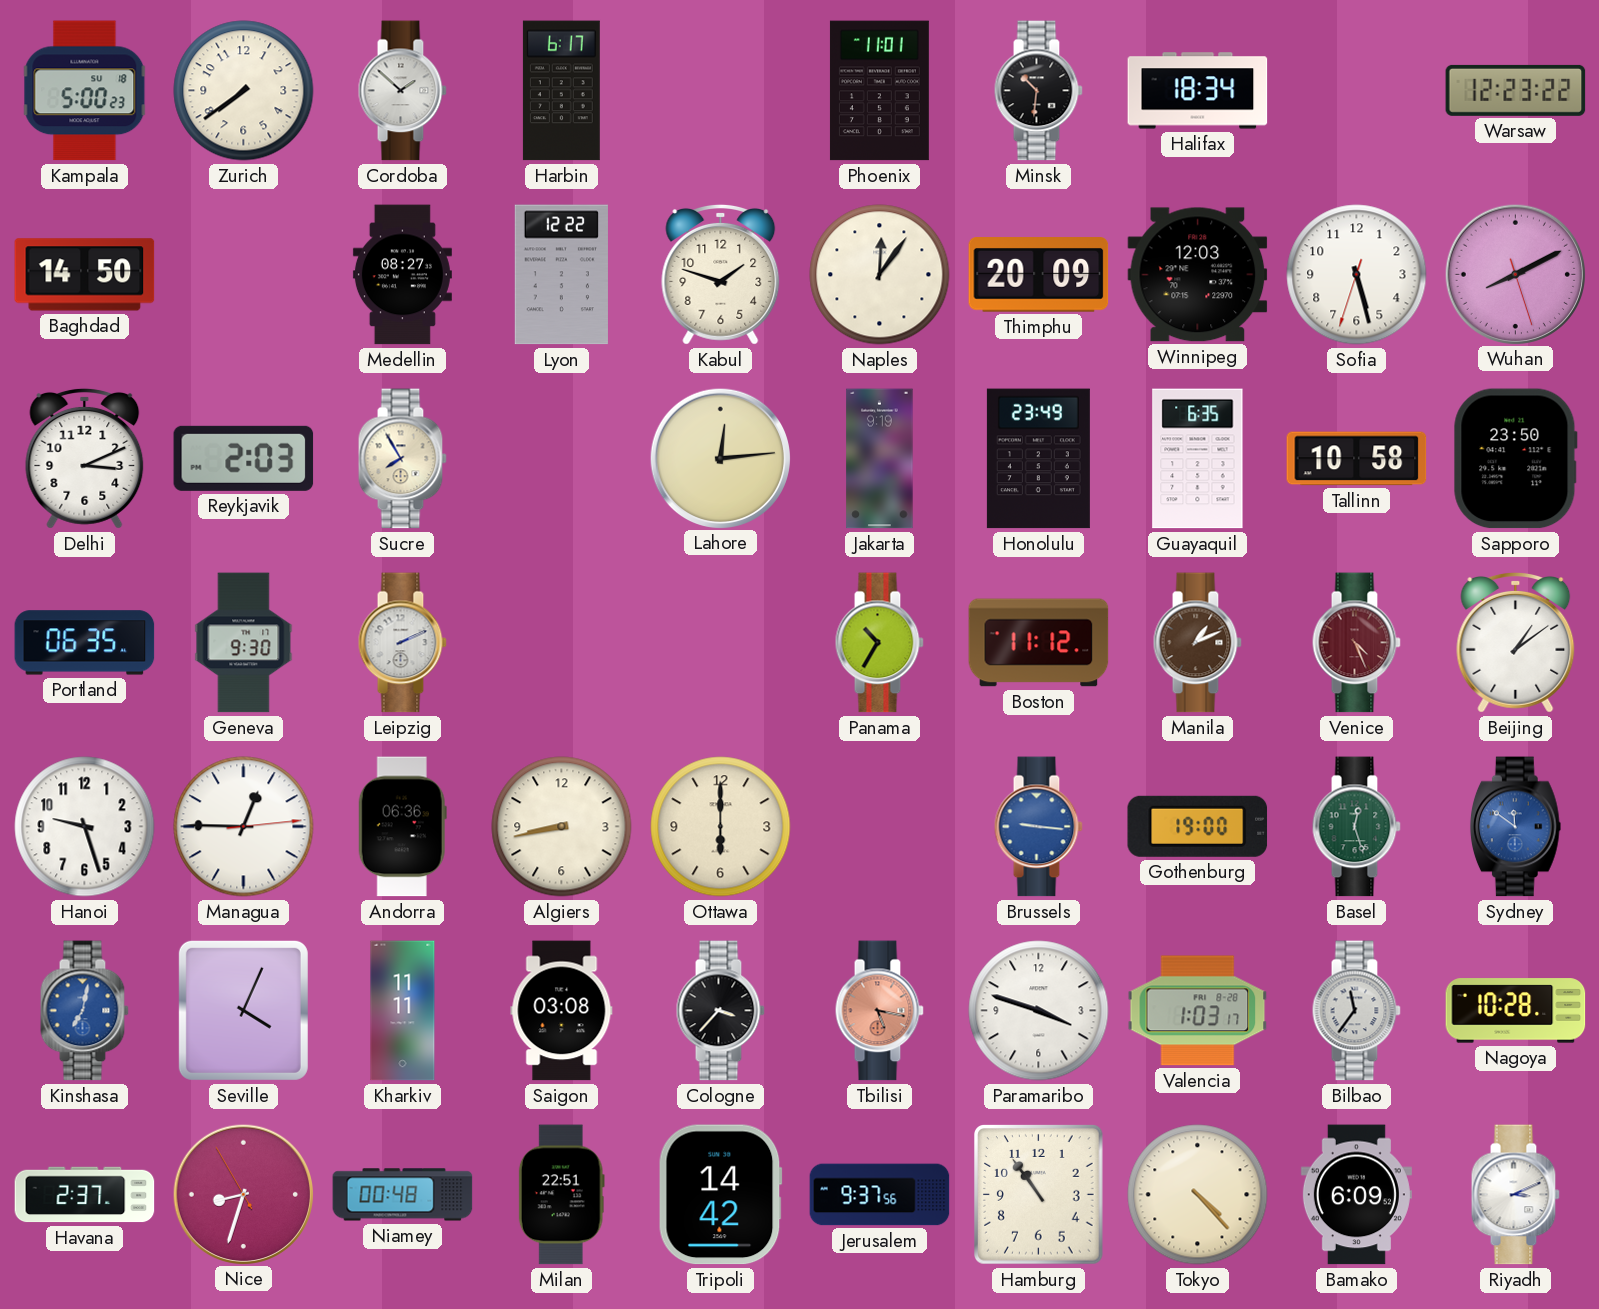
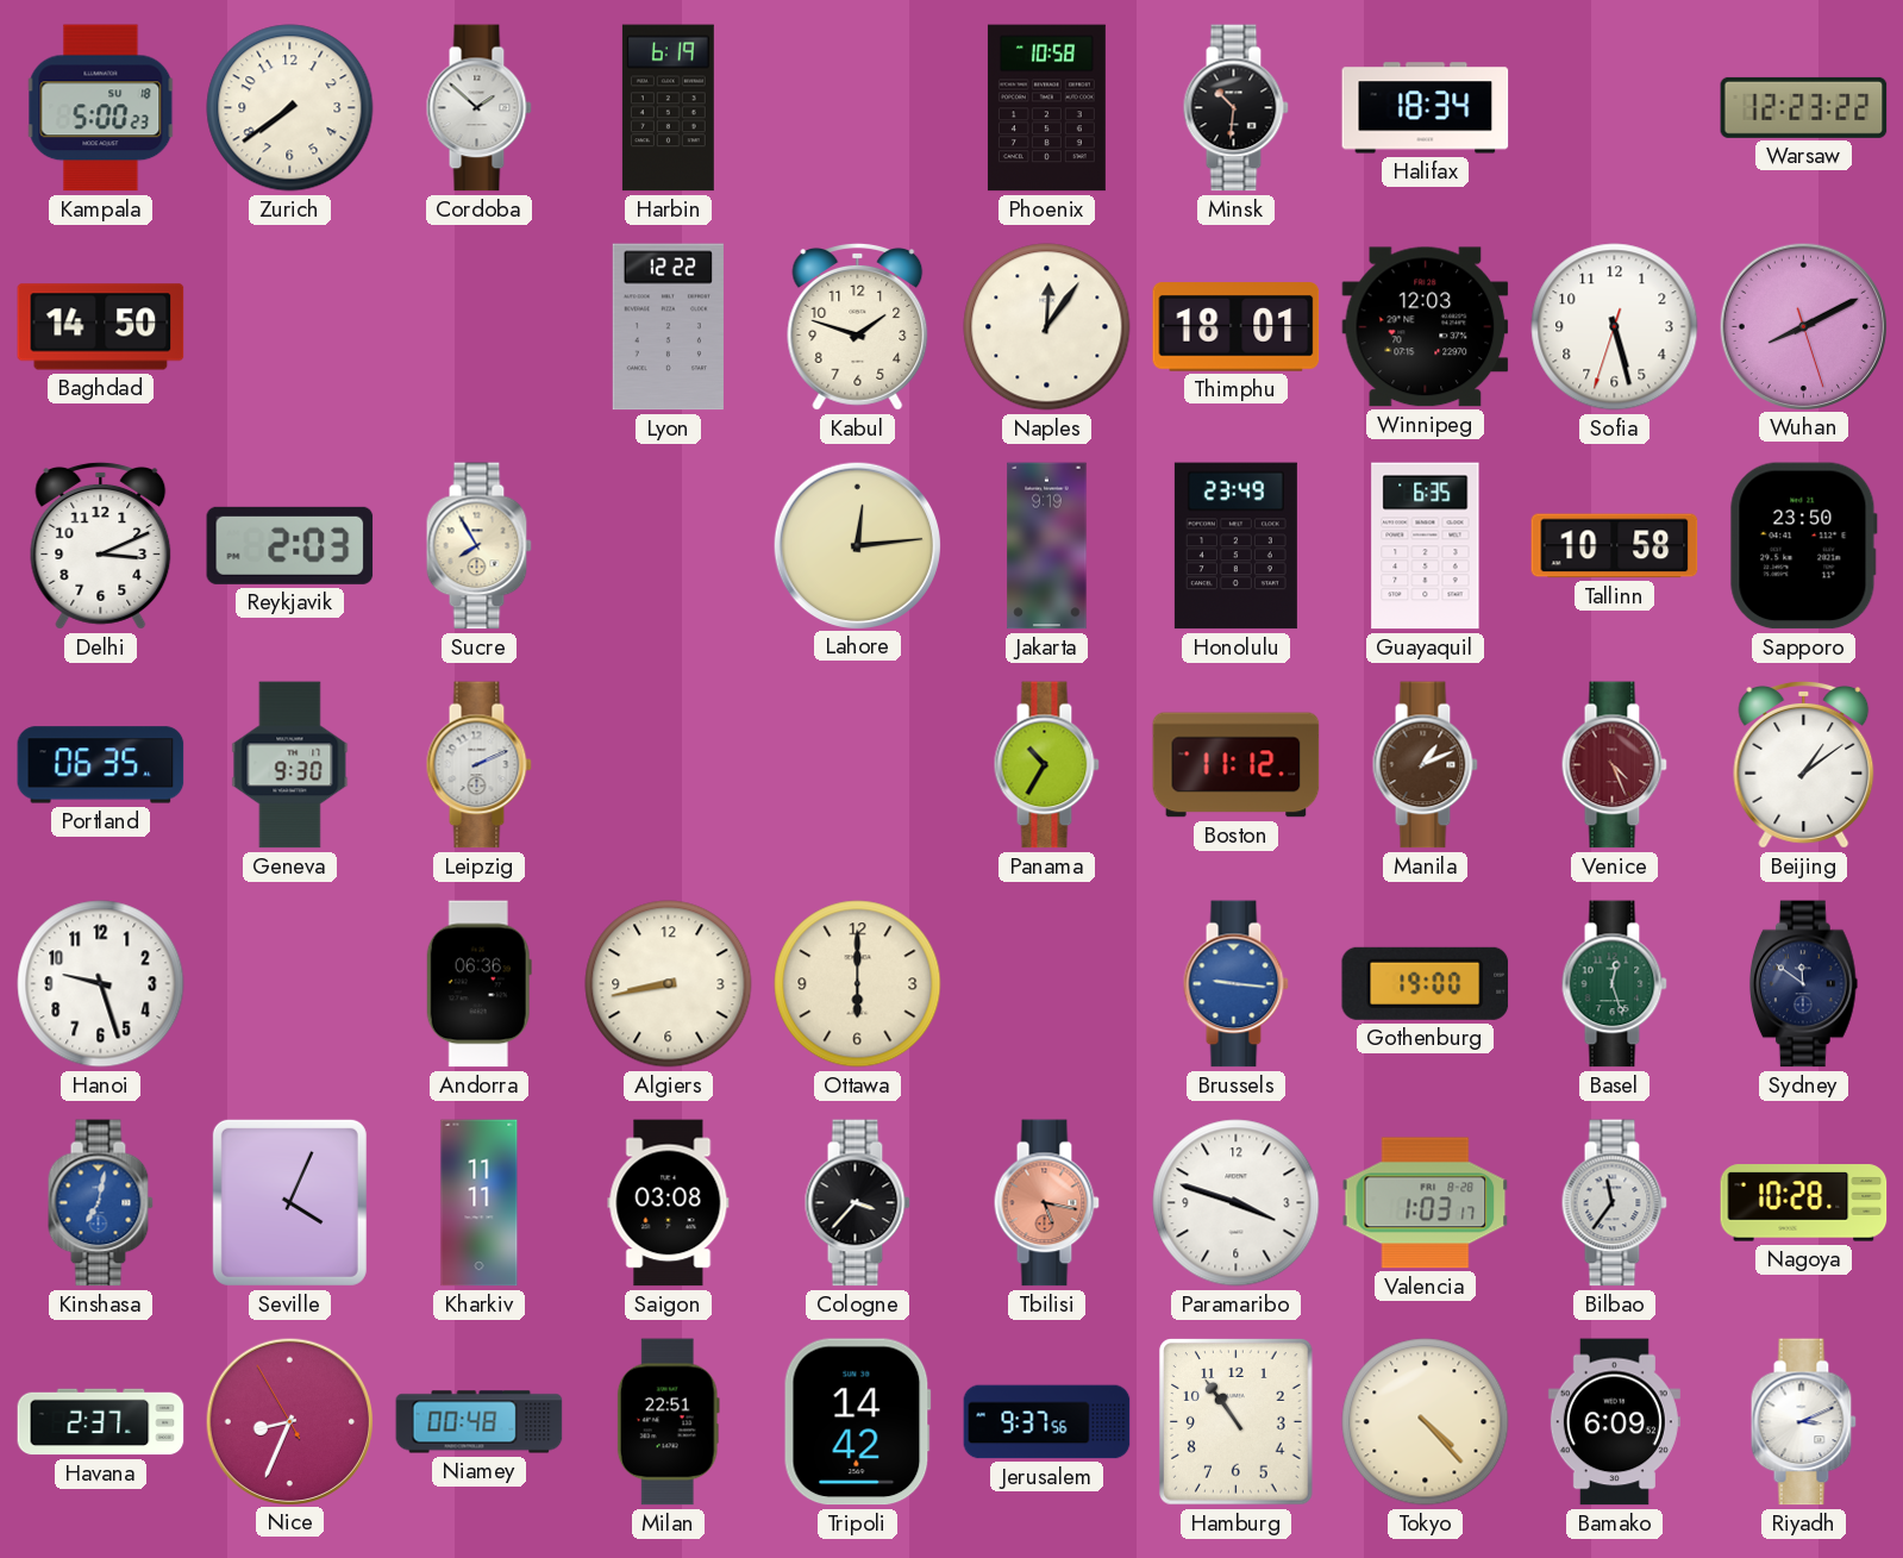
Harbin: 6:17 -> 6:19 (668, 108)
Phoenix: 11:01 -> 10:58 (1046, 108)
Medellin: 08:27 -> none (402, 275)
Thimphu: 20:09 -> 18:01 (1237, 327)
Managua: 12:45 -> none (244, 827)
Sydney dial: blue -> navy (1803, 984)
Nice: 8:32 -> 8:33 (289, 1421)
